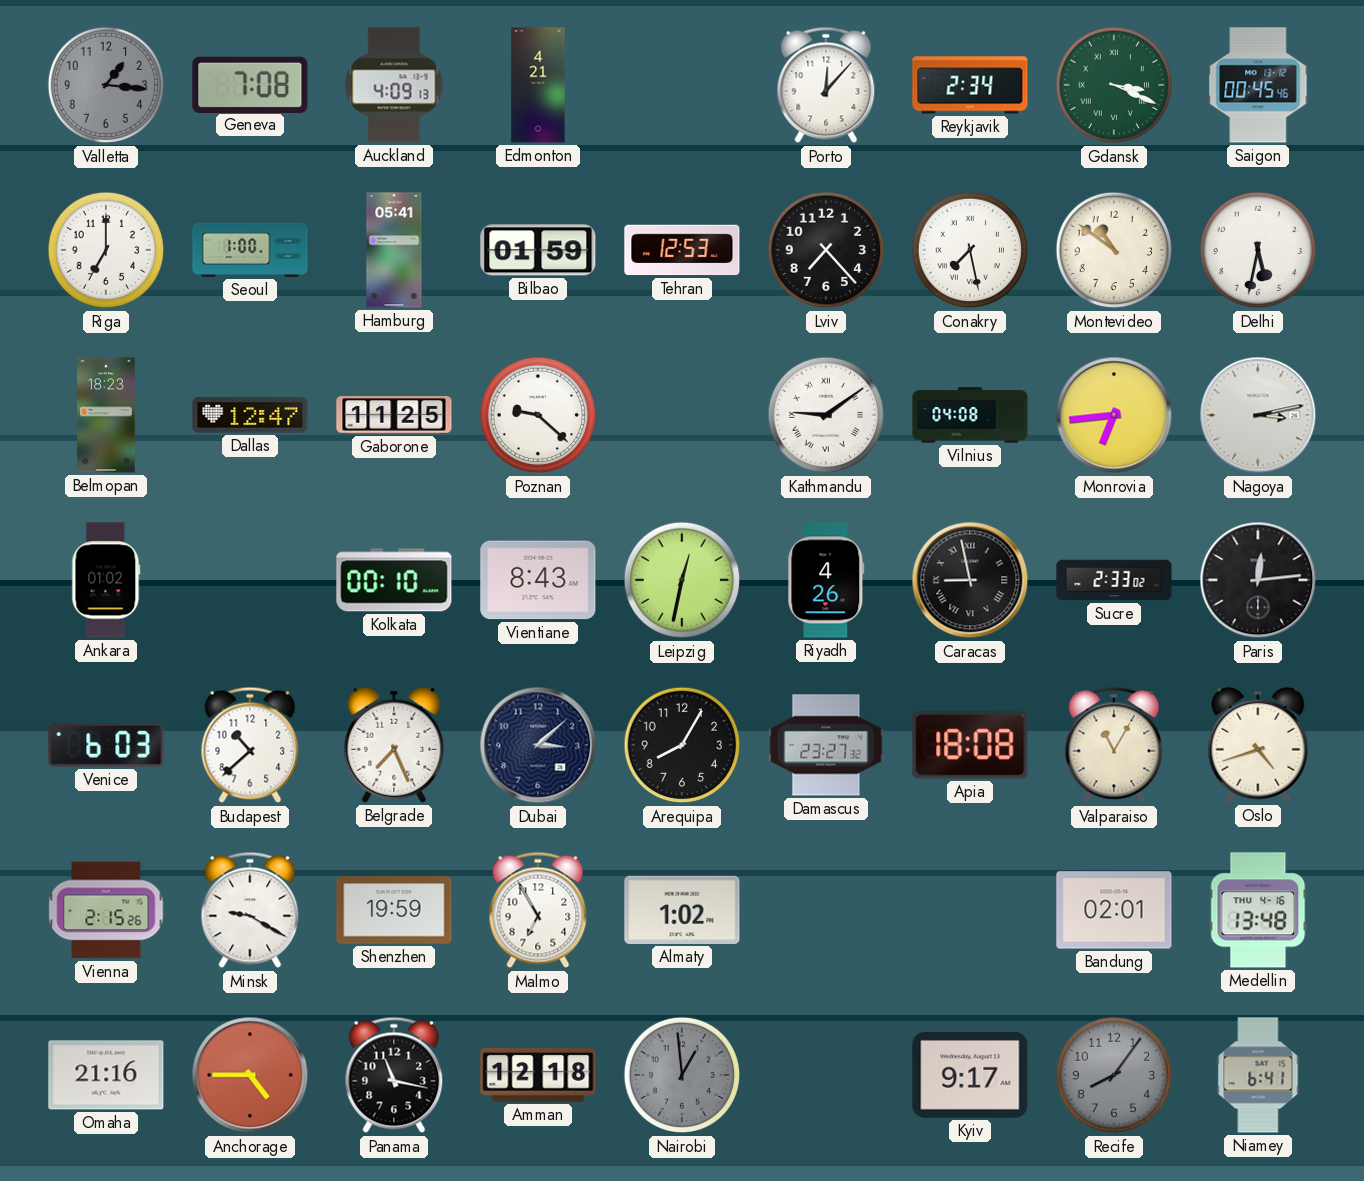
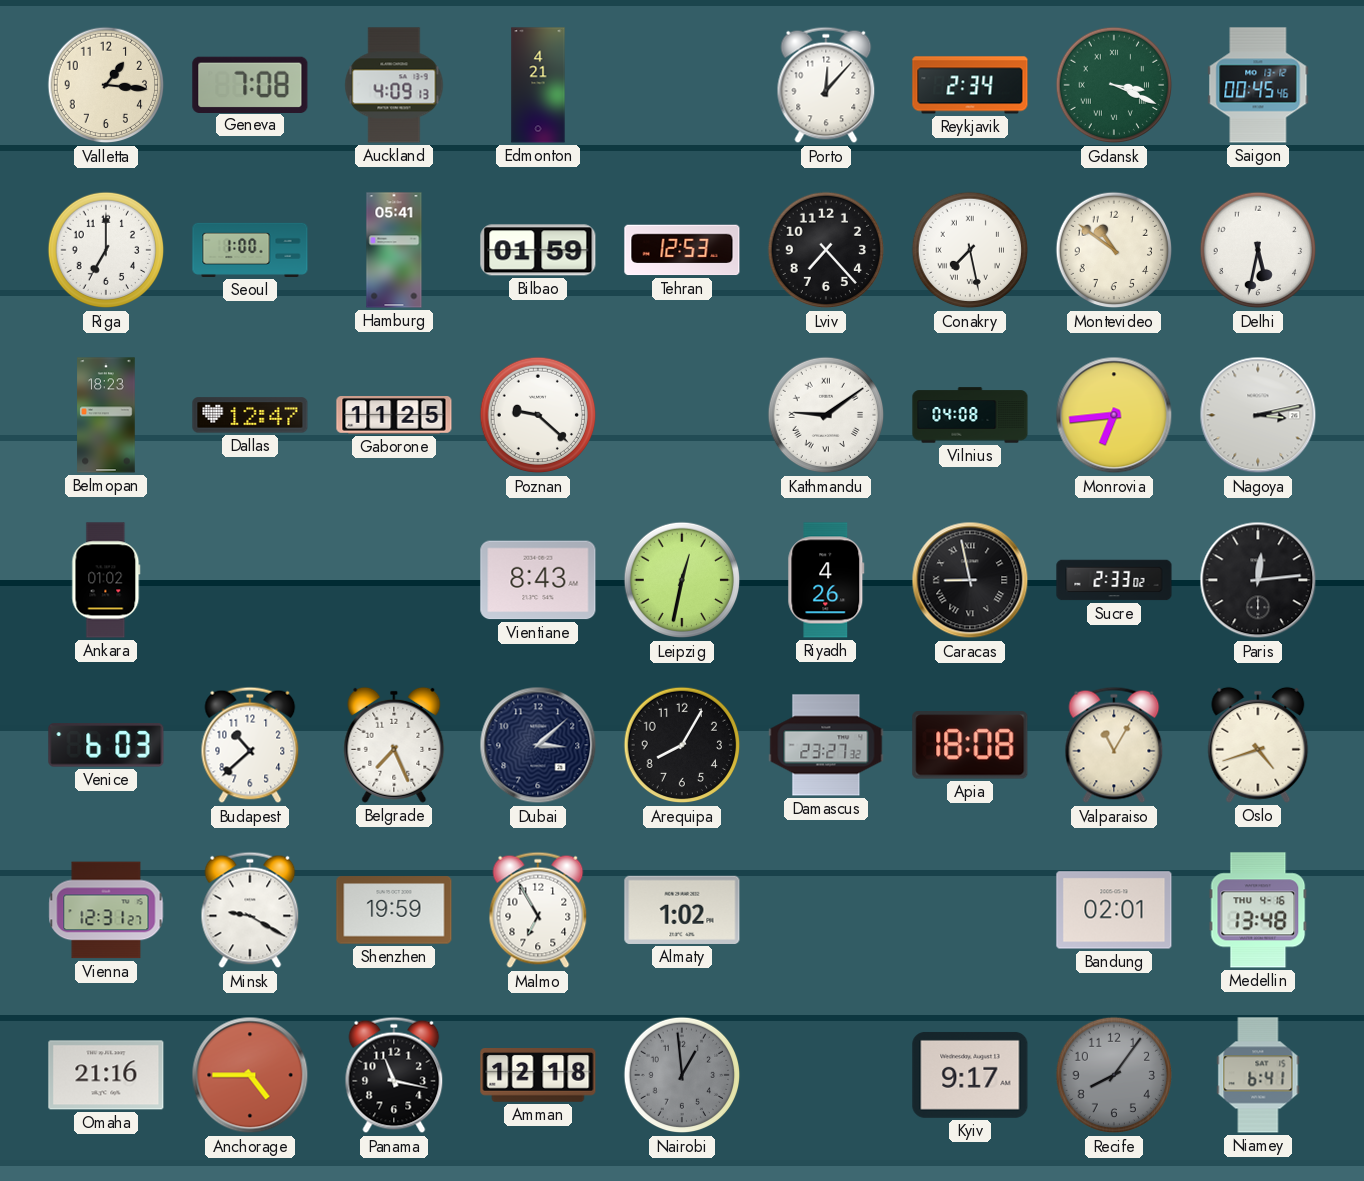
Valletta dial: grey -> cream (106, 85)
Kolkata: 00:10 -> none (394, 580)
Vienna: 2:15 -> 12:31 (106, 910)
